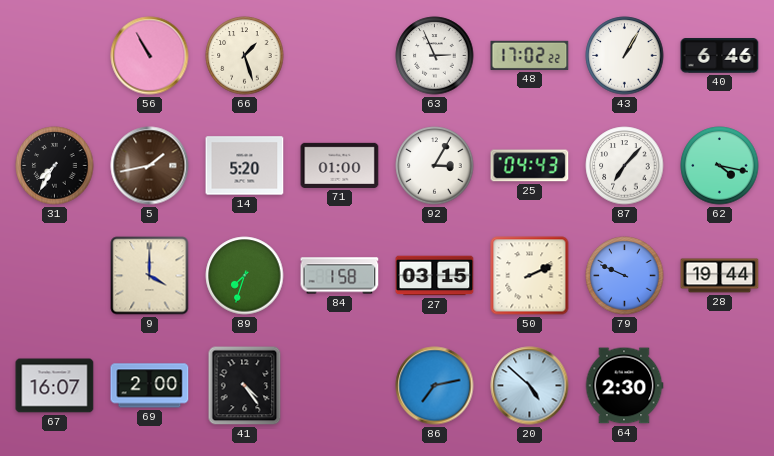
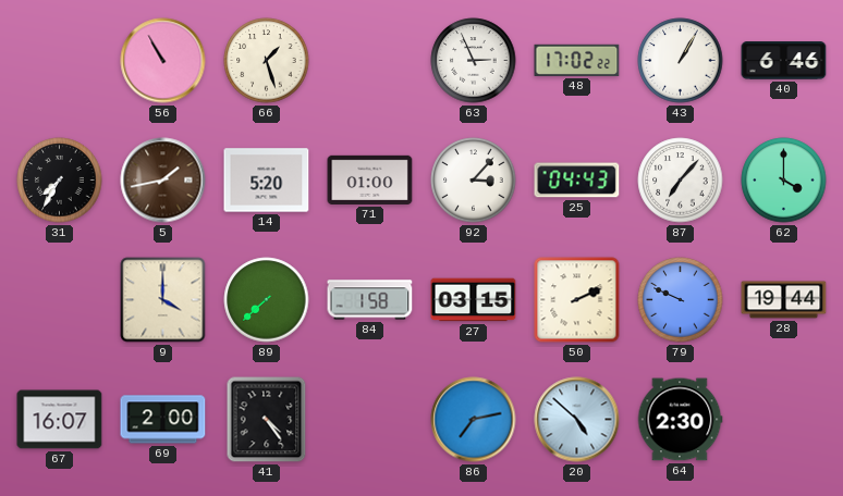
92: 3:05 -> 3:07 (474, 181)
62: 4:17 -> 4:00 (784, 181)
89: 7:33 -> 7:38 (267, 300)
